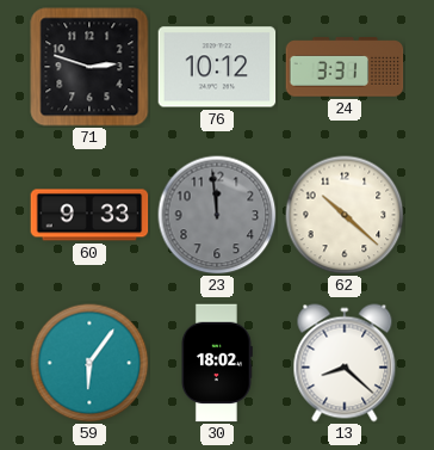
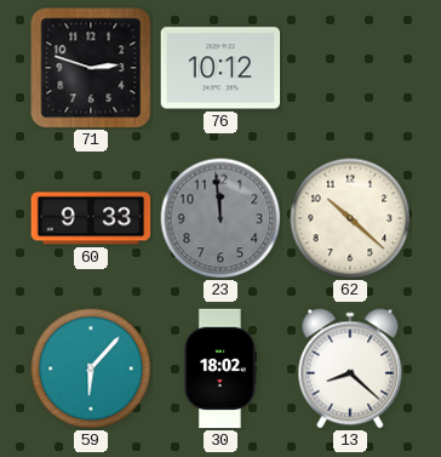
24: 3:31 -> none (345, 67)
59: 6:06 -> 6:07 (91, 369)
